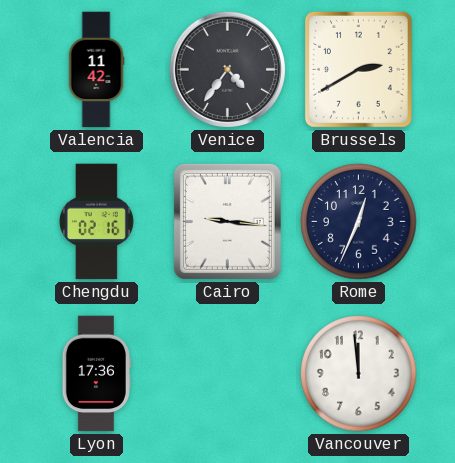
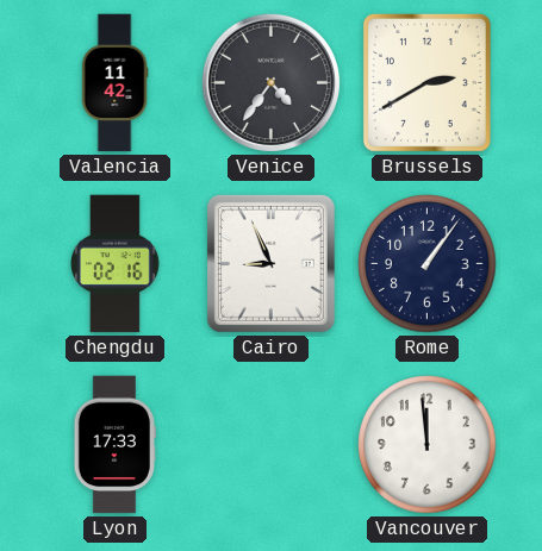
Cairo: 9:16 -> 8:56 (270, 263)
Rome: 12:34 -> 1:06 (428, 264)
Lyon: 17:36 -> 17:33 (114, 445)
